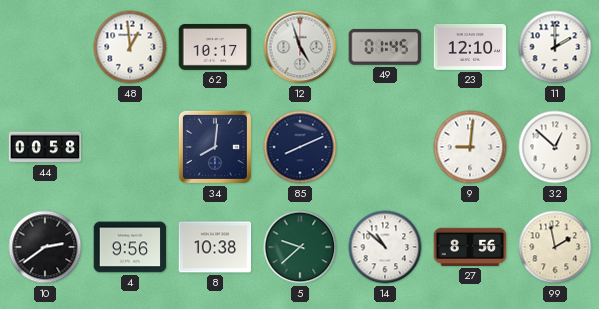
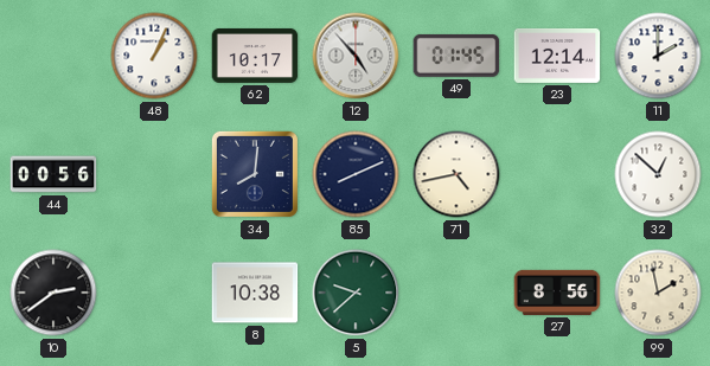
48: 12:59 -> 1:04 (154, 56)
12: 4:57 -> 4:53 (356, 56)
23: 12:10 -> 12:14 (557, 56)
44: 00:58 -> 00:56 (53, 174)
71: none -> 4:43 (456, 174)
9: 9:01 -> none (470, 147)
4: 9:56 -> none (130, 247)
14: 10:52 -> none (385, 247)
